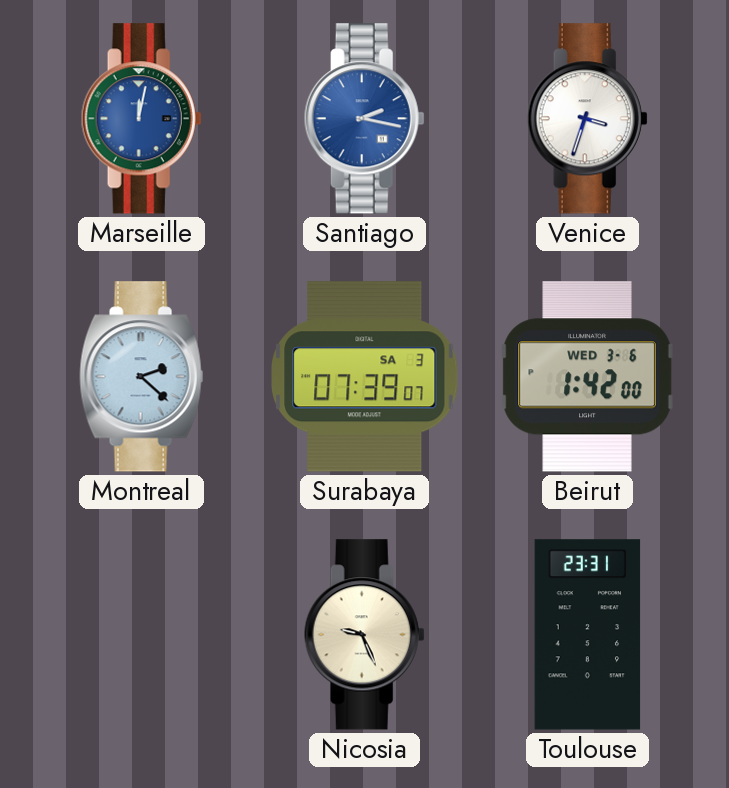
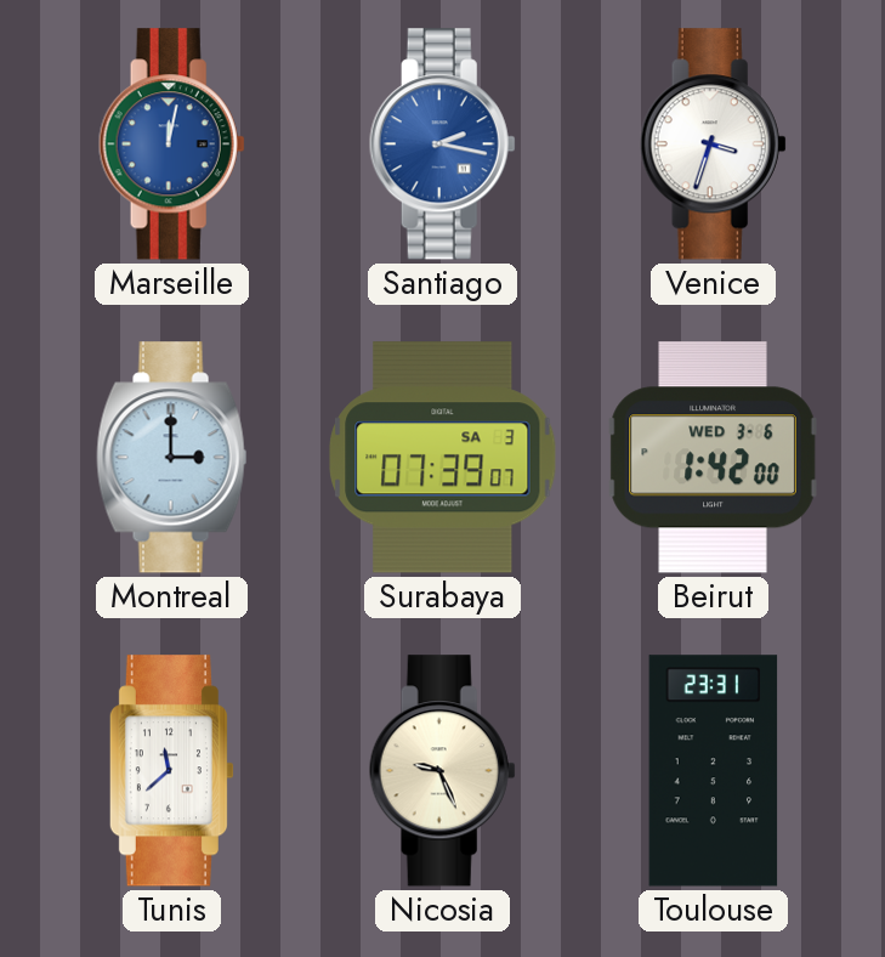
Montreal: 2:22 -> 3:00 (172, 458)
Tunis: none -> 11:38 (171, 771)
